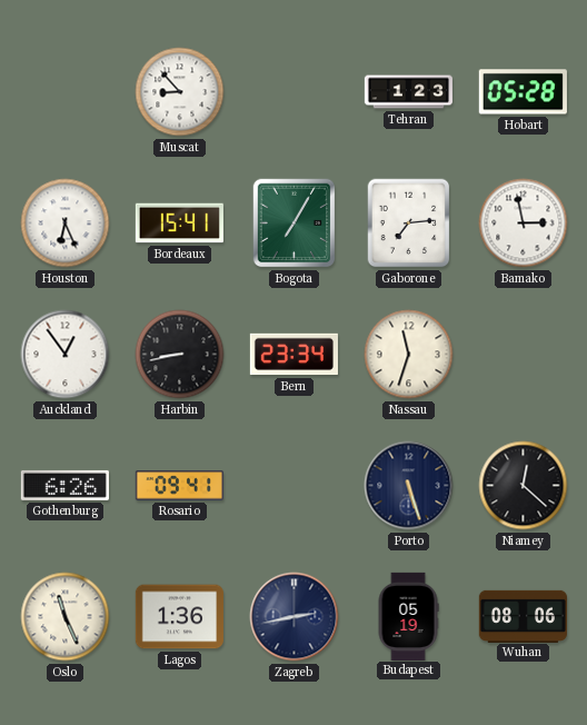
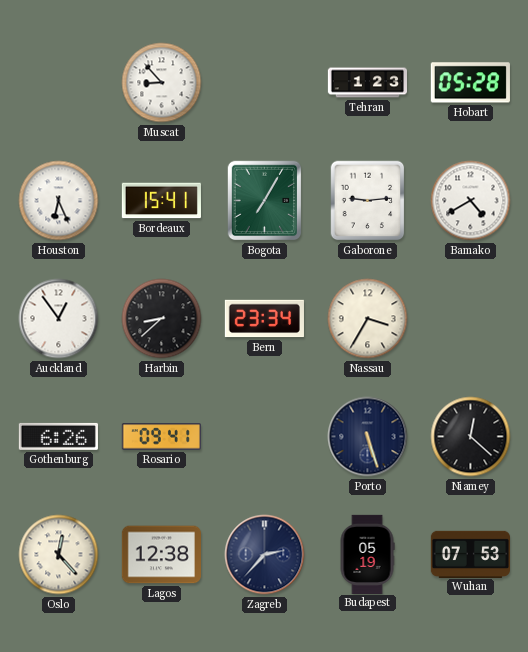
Gaborone: 7:14 -> 9:14 (368, 201)
Bamako: 2:58 -> 4:40 (471, 201)
Harbin: 8:43 -> 8:38 (162, 319)
Nassau: 11:33 -> 3:35 (368, 319)
Oslo: 11:26 -> 12:23 (59, 555)
Lagos: 1:36 -> 12:38 (161, 555)
Zagreb: 2:43 -> 2:37 (265, 555)
Wuhan: 08:06 -> 07:53 (470, 554)
